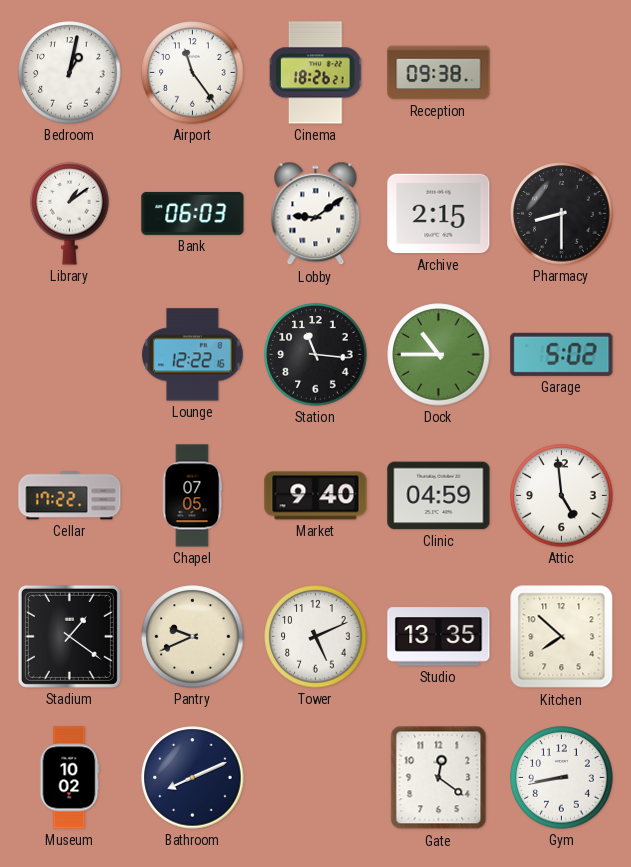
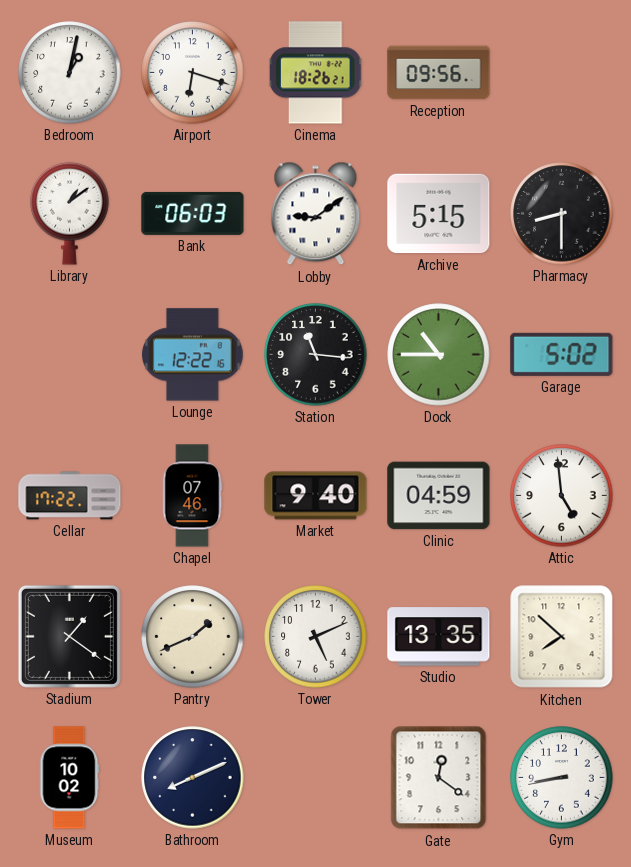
Airport: 11:24 -> 6:18 (193, 73)
Reception: 09:38 -> 09:56 (439, 73)
Archive: 2:15 -> 5:15 (439, 214)
Chapel: 07:05 -> 07:46 (192, 496)
Pantry: 9:41 -> 1:41 (193, 637)
